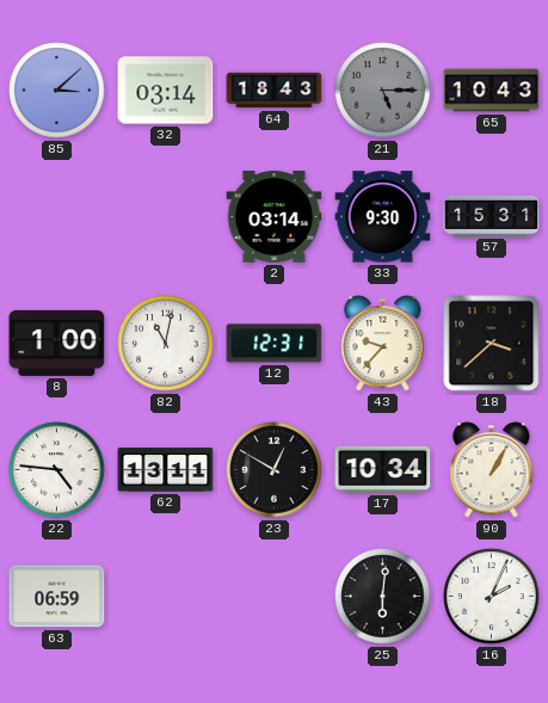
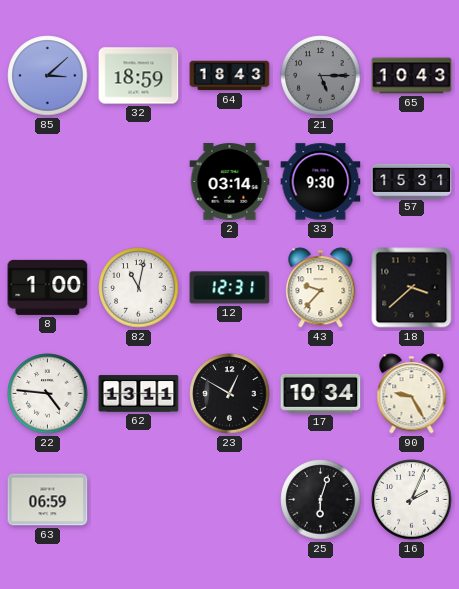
32: 03:14 -> 18:59 (139, 76)
90: 1:05 -> 9:25 (412, 394)
25: 6:01 -> 6:03 (321, 500)
